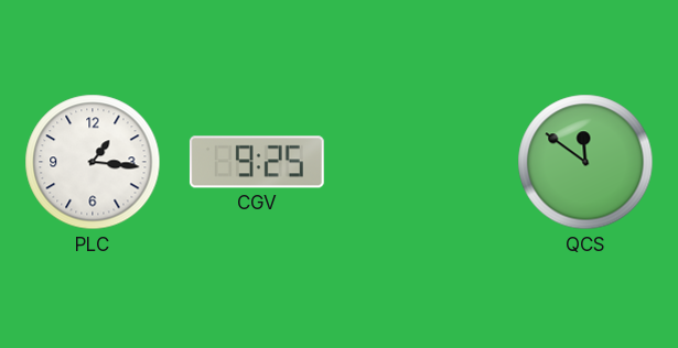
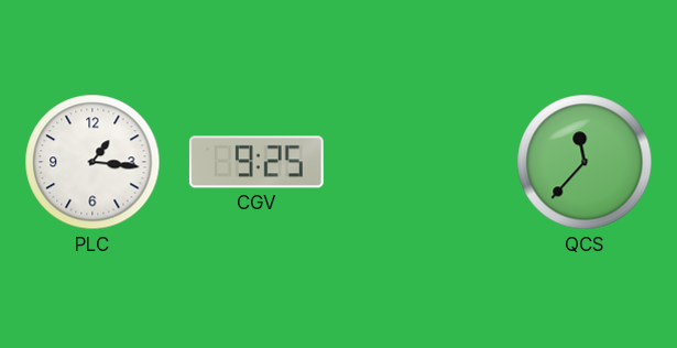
QCS: 11:51 -> 11:37 (585, 162)
